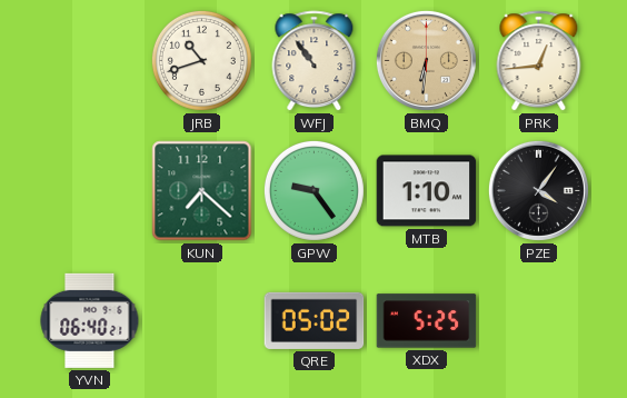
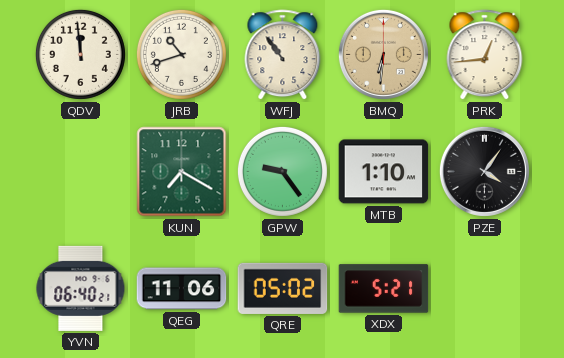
QDV: none -> 11:59 (80, 54)
KUN: 7:22 -> 7:20 (182, 172)
QEG: none -> 11:06 (182, 289)
XDX: 5:25 -> 5:21 (384, 289)
